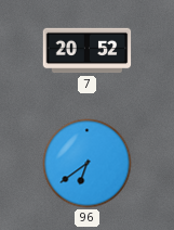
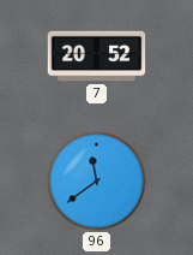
96: 6:39 -> 11:39 (97, 182)
